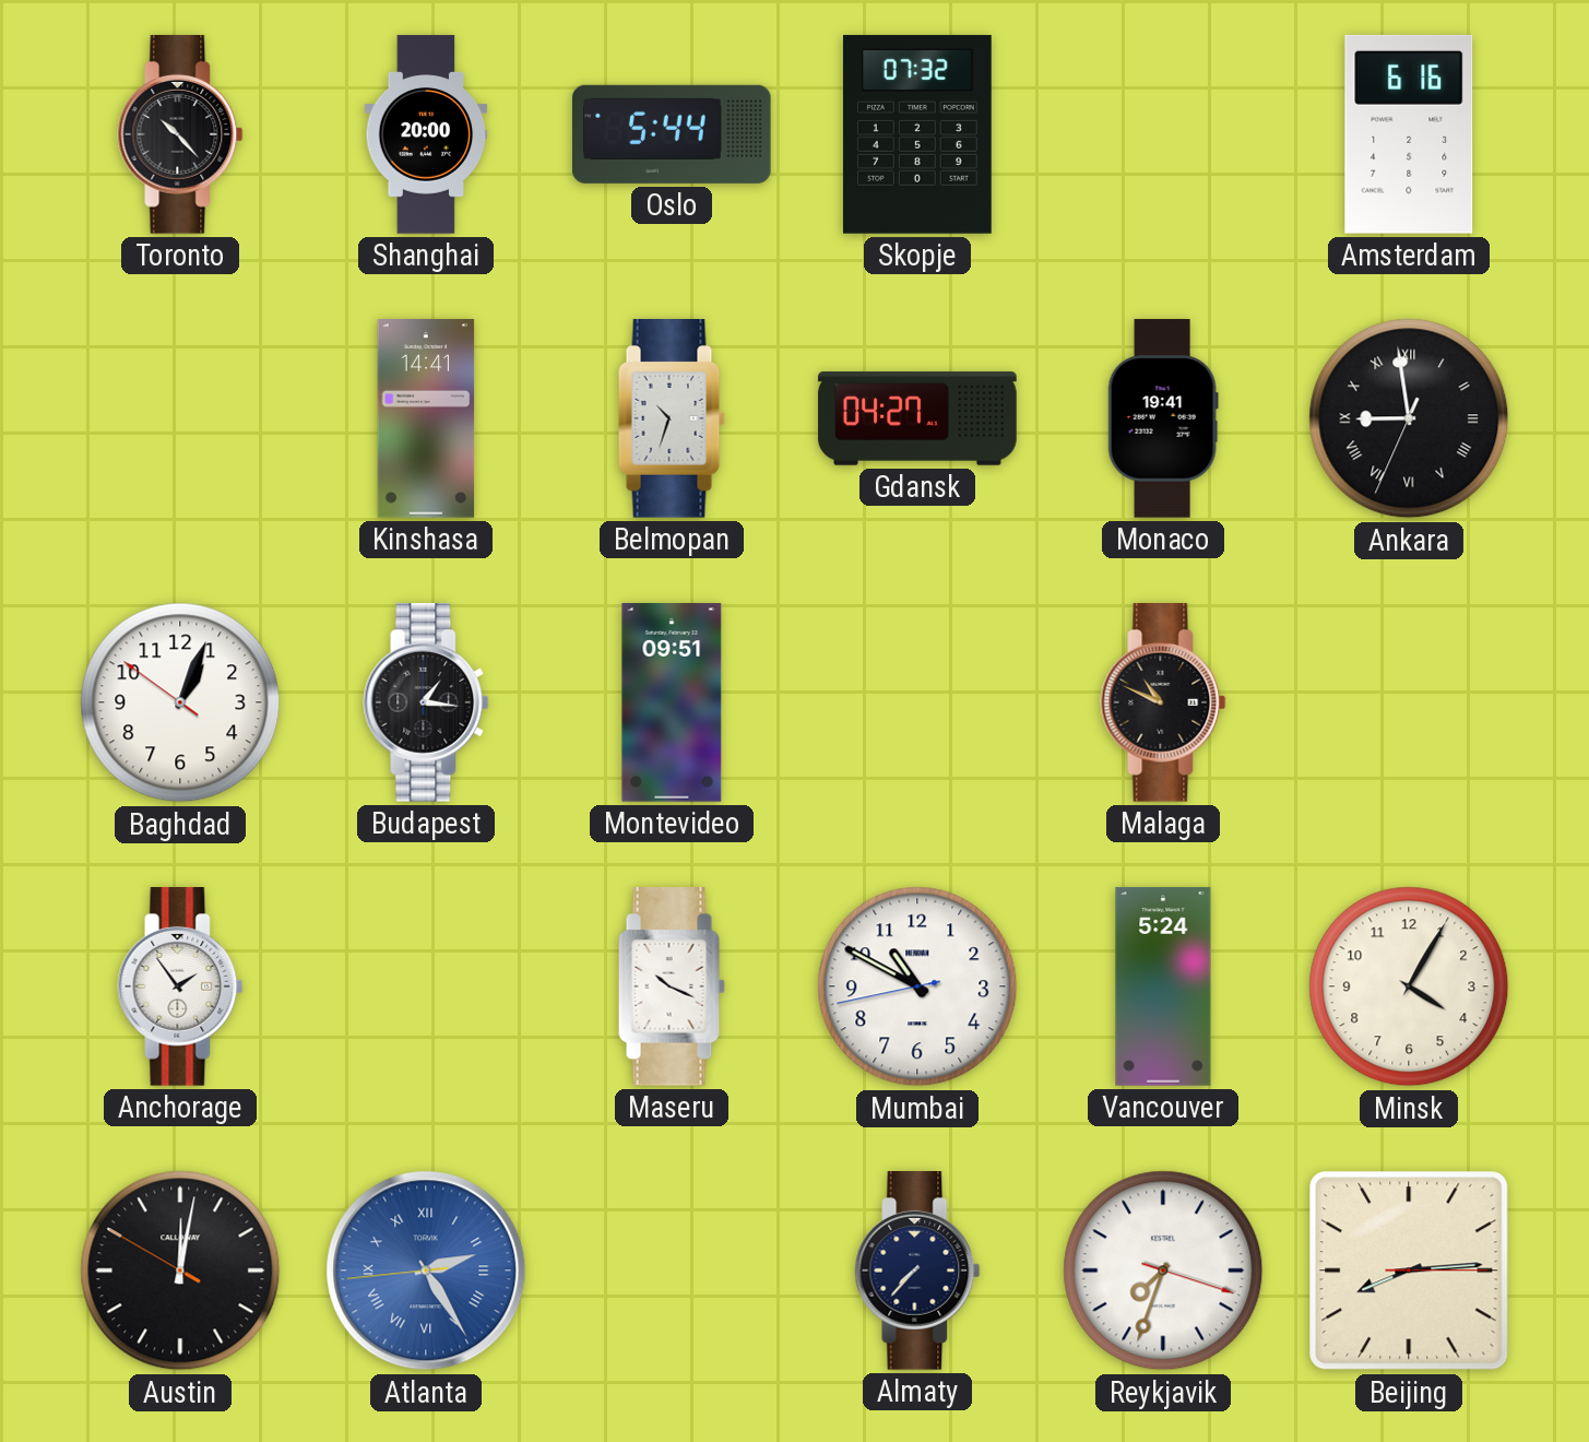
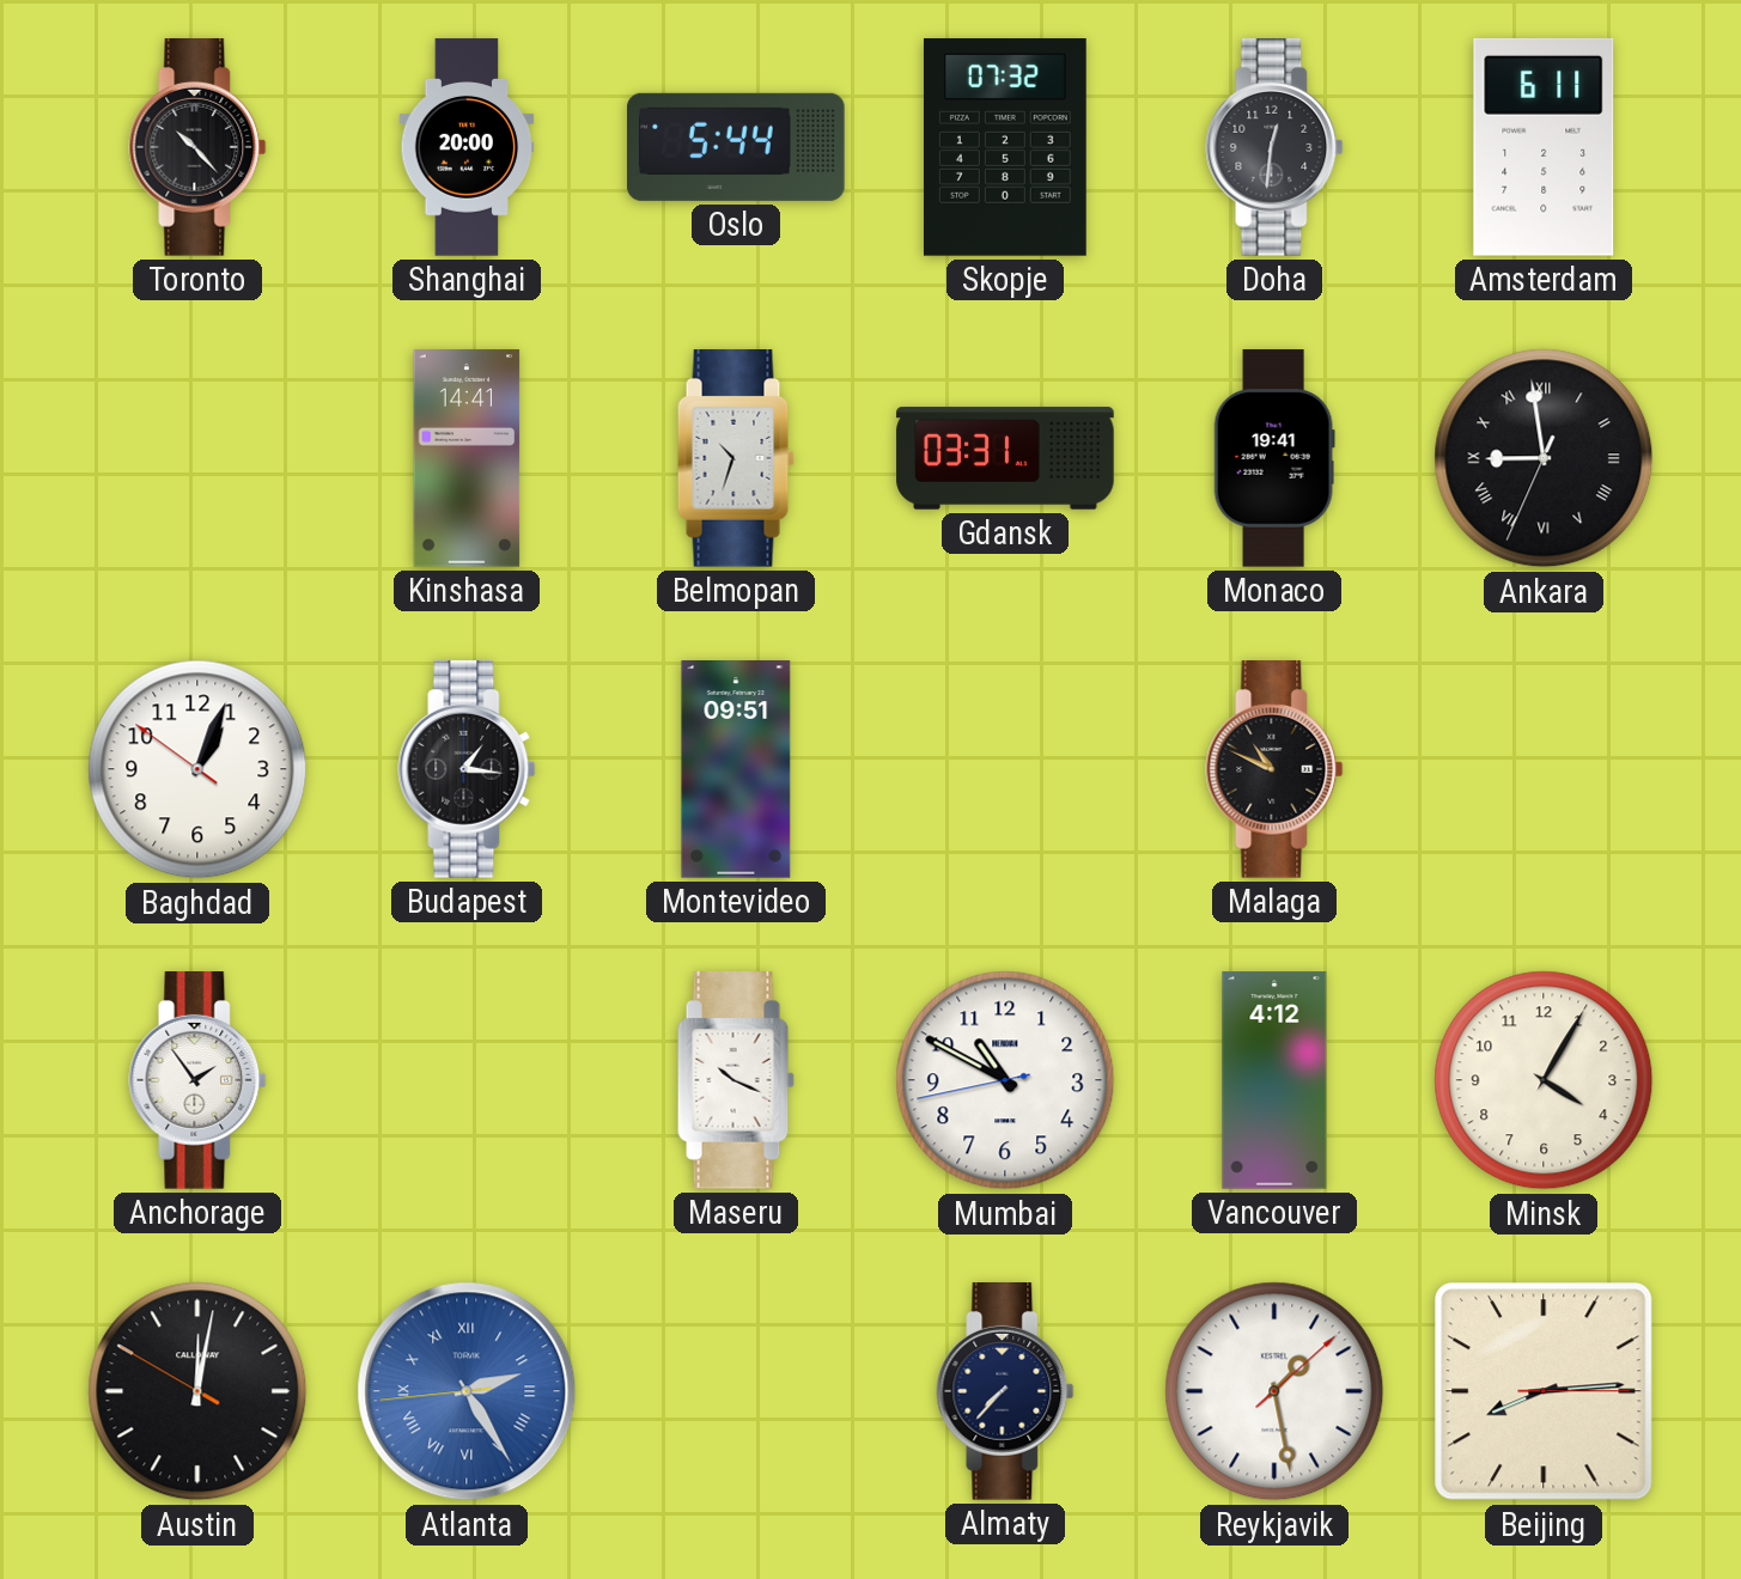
Doha: none -> 12:31 (1274, 147)
Amsterdam: 6:16 -> 6:11 (1544, 147)
Gdansk: 04:27 -> 03:31 (1005, 458)
Vancouver: 5:24 -> 4:12 (1274, 1080)
Reykjavik: 7:33 -> 1:28 (1274, 1391)
